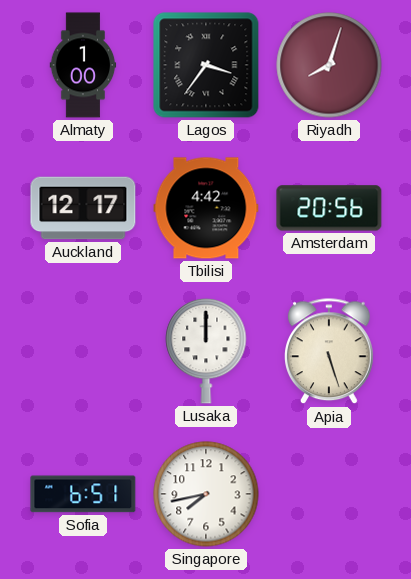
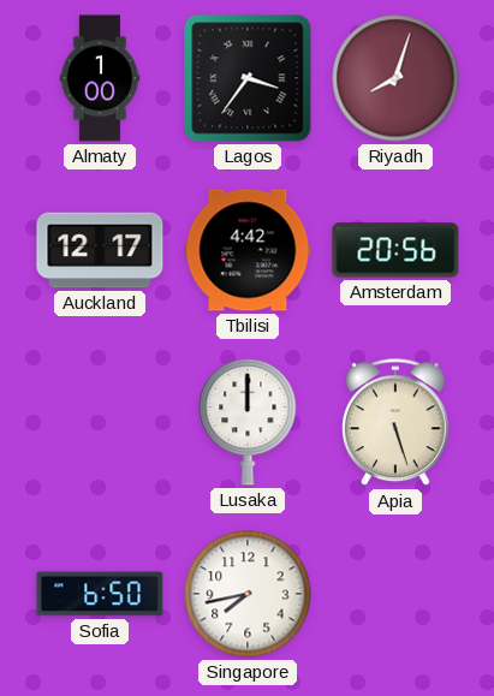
Sofia: 6:51 -> 6:50 (100, 594)
